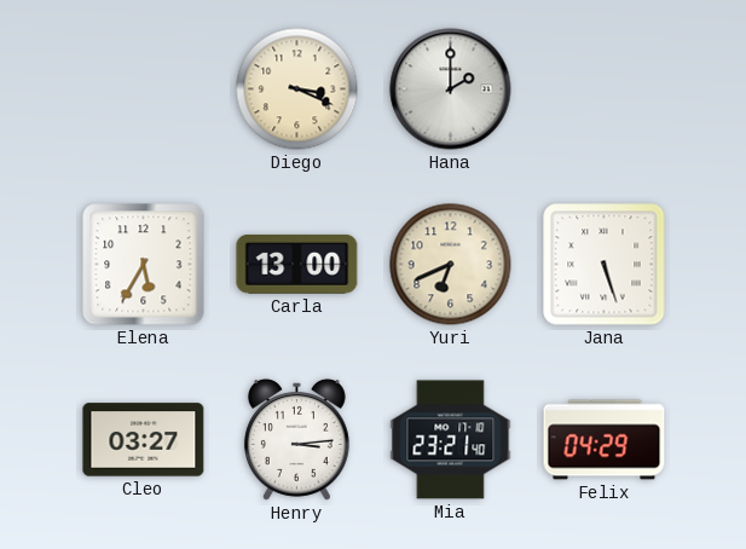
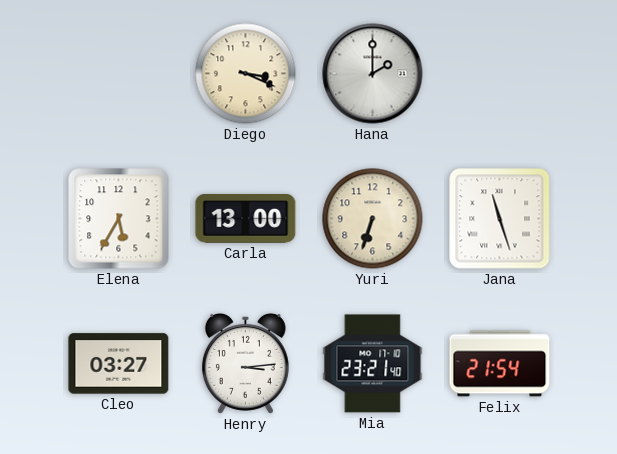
Yuri: 6:41 -> 6:33 (373, 219)
Jana: 5:27 -> 11:27 (500, 219)
Felix: 04:29 -> 21:54 (500, 364)
